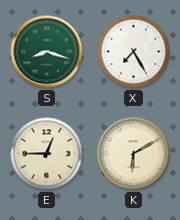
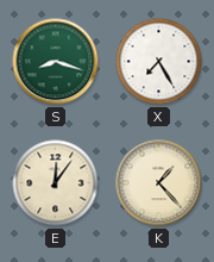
E: 12:45 -> 12:06 (56, 183)
K: 6:10 -> 1:23 (159, 183)
